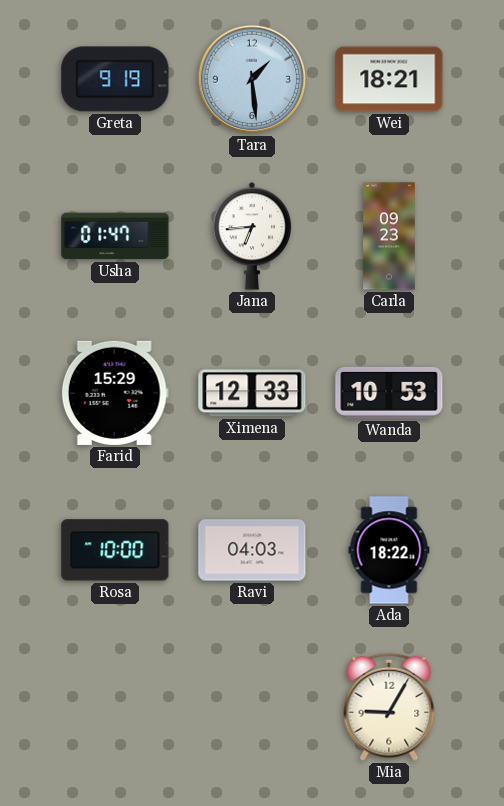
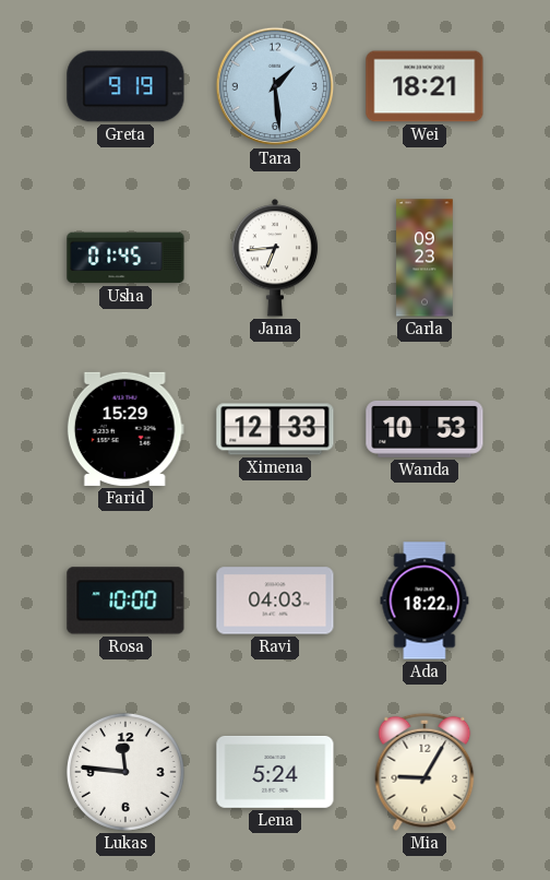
Usha: 01:47 -> 01:45 (125, 258)
Lukas: none -> 11:46 (125, 772)
Lena: none -> 5:24 (275, 772)
